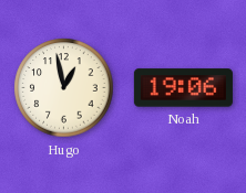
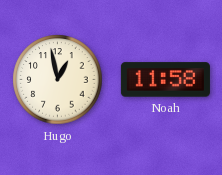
Noah: 19:06 -> 11:58 (165, 80)
